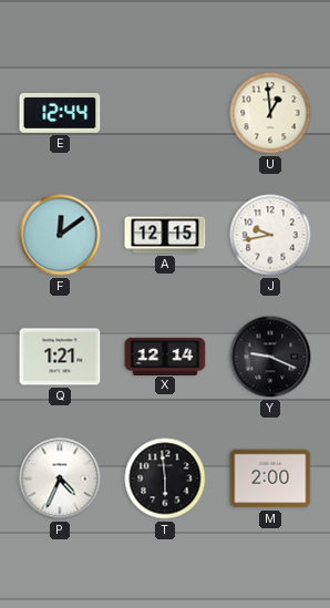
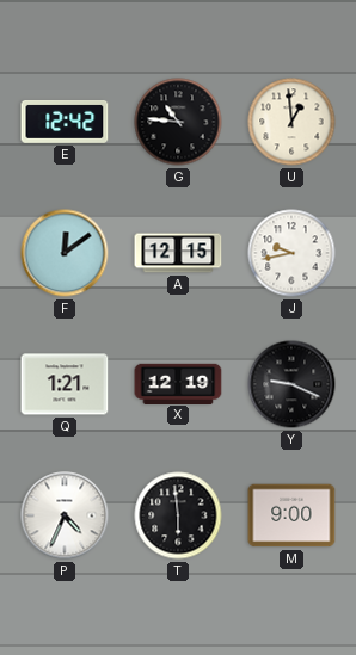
E: 12:44 -> 12:42 (65, 122)
G: none -> 10:46 (178, 122)
X: 12:14 -> 12:19 (178, 383)
M: 2:00 -> 9:00 (291, 515)
